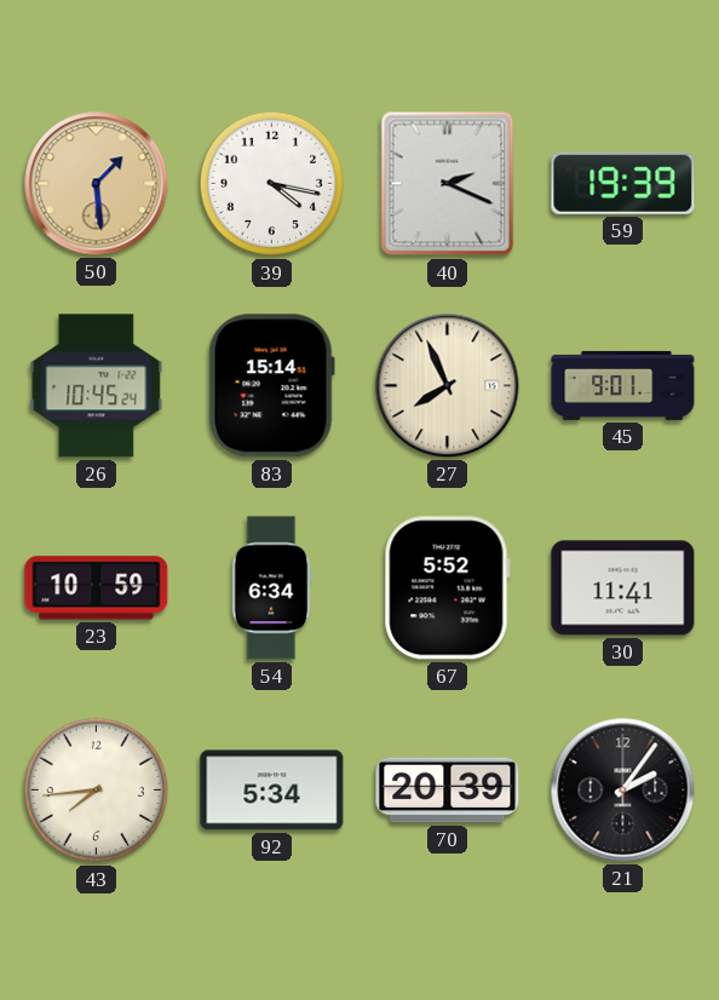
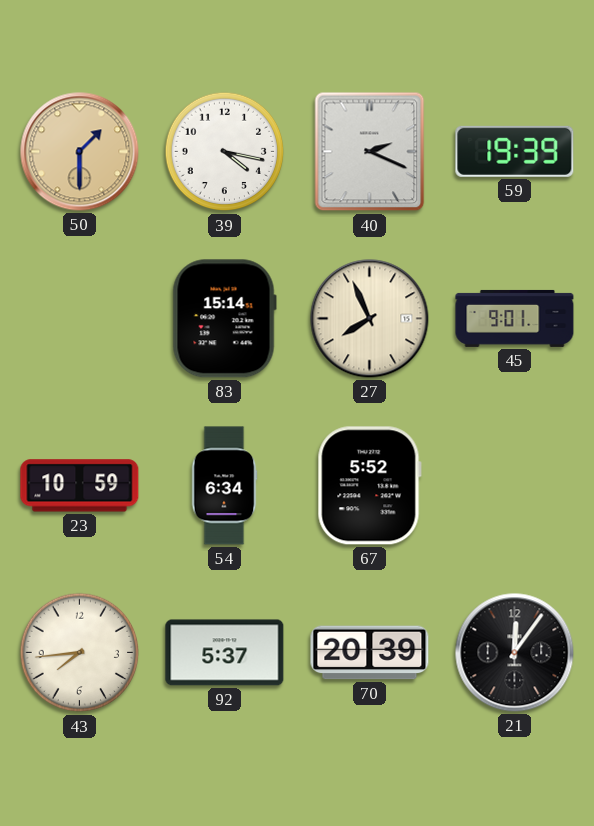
50: 1:29 -> 1:30 (80, 152)
26: 10:45 -> none (97, 386)
30: 11:41 -> none (623, 588)
92: 5:34 -> 5:37 (225, 653)
21: 2:06 -> 12:06 (515, 653)
